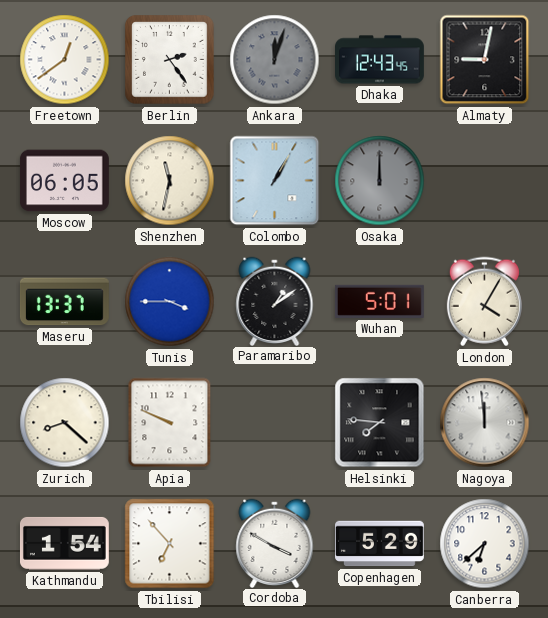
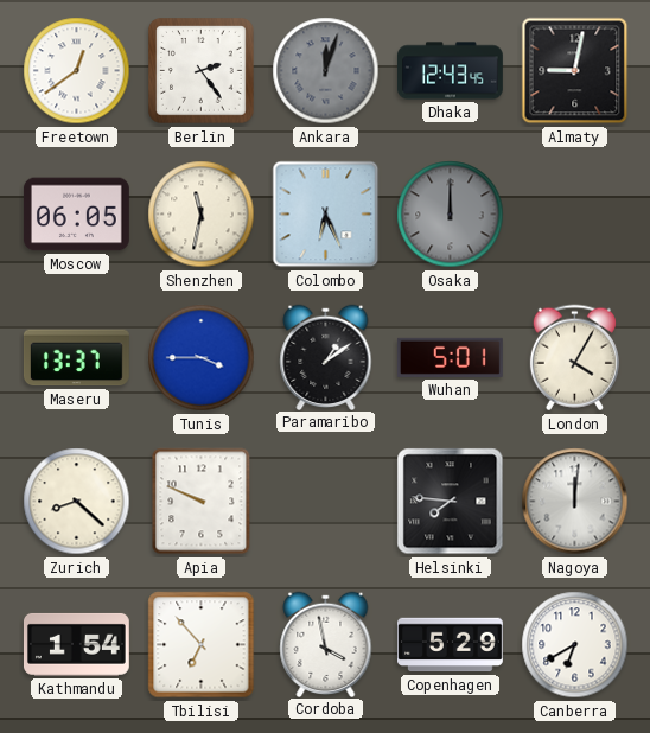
Colombo: 1:05 -> 6:26 (326, 215)
Nagoya: 11:59 -> 12:01 (575, 502)
Cordoba: 3:50 -> 3:58 (326, 644)
Canberra: 6:38 -> 6:40 (575, 645)
